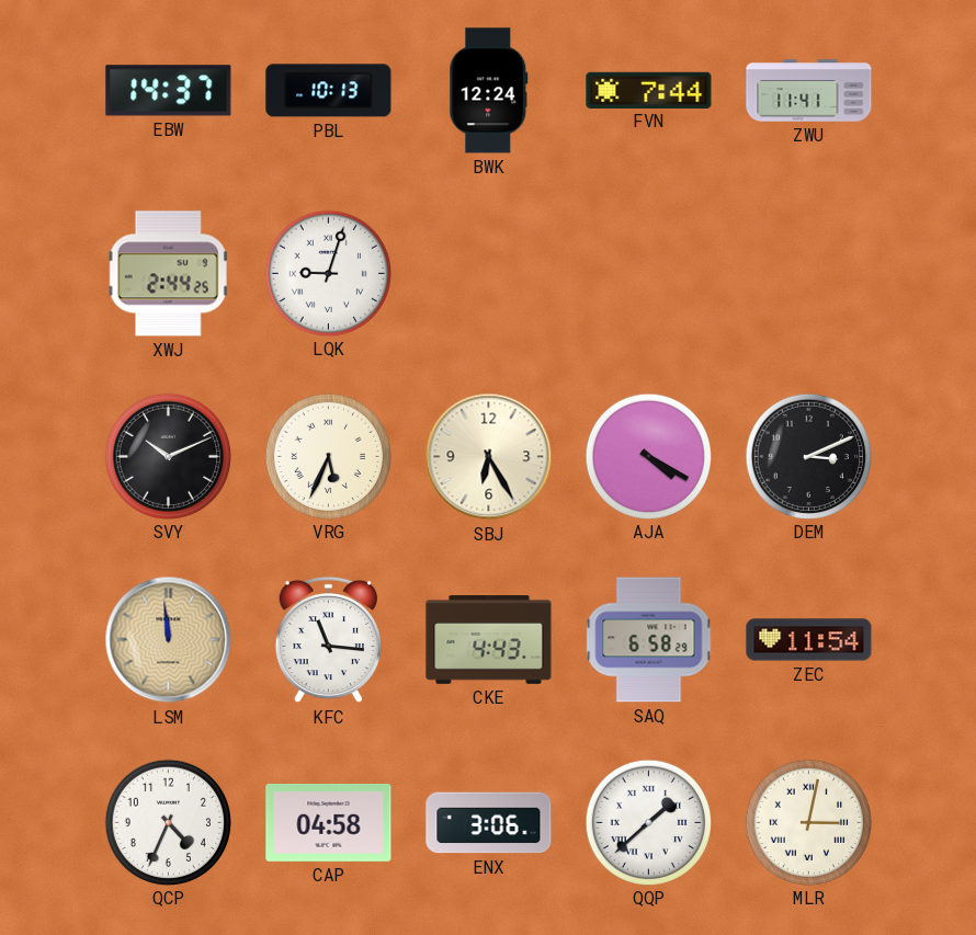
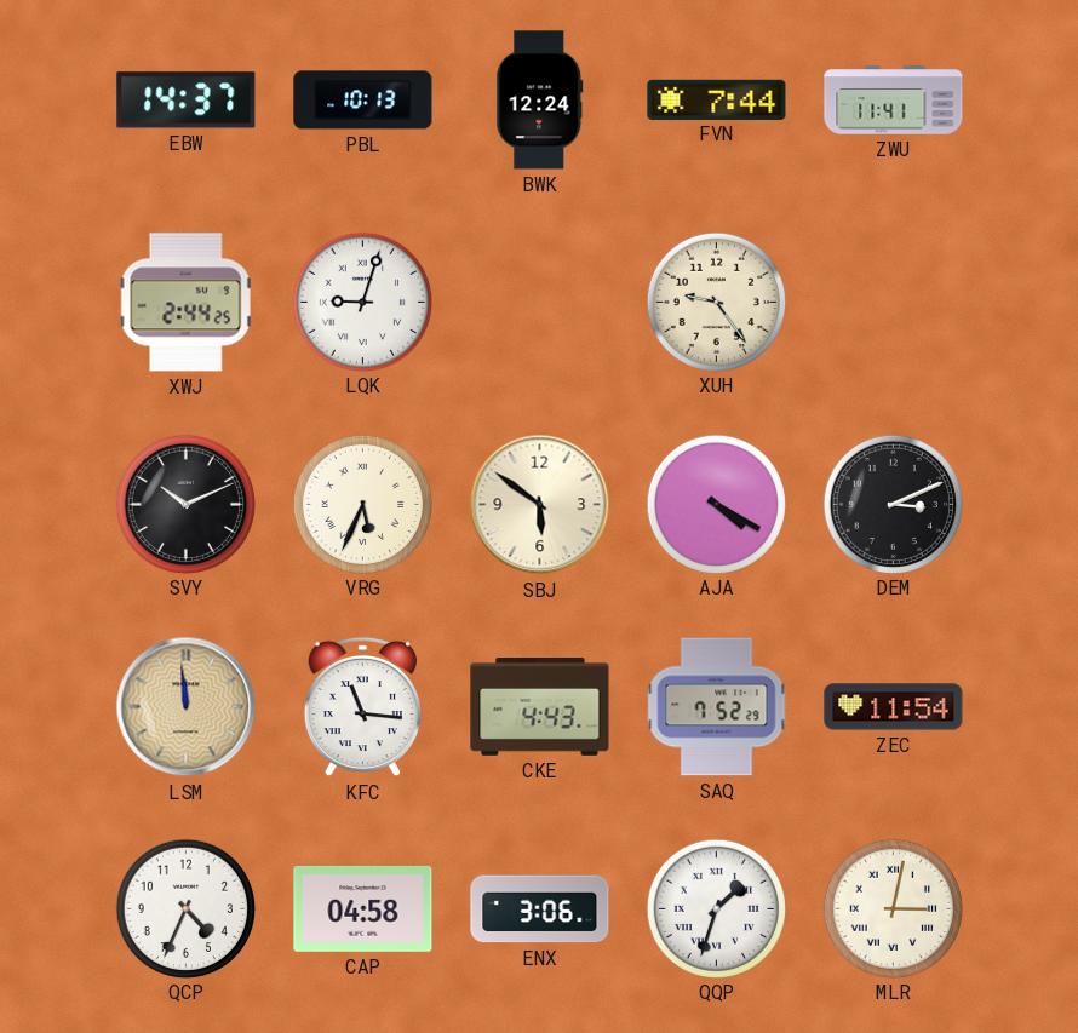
XUH: none -> 9:24 (716, 302)
SBJ: 6:25 -> 5:51 (540, 505)
SAQ: 6:58 -> 7:52 (717, 707)
QQP: 1:38 -> 1:33 (716, 908)
